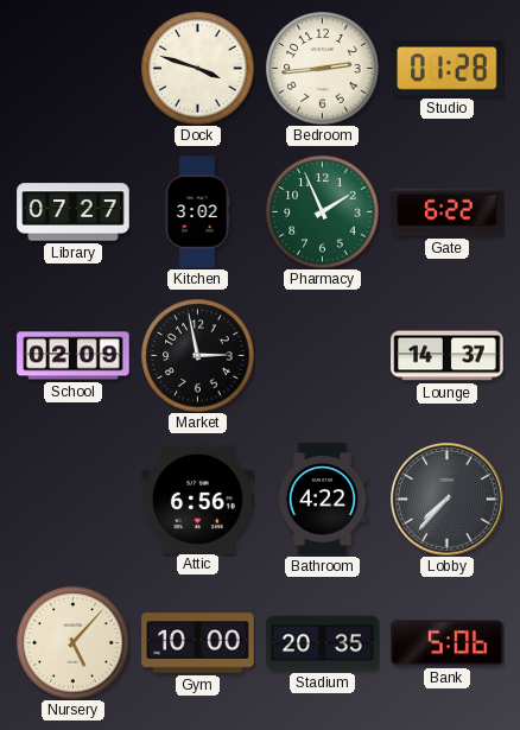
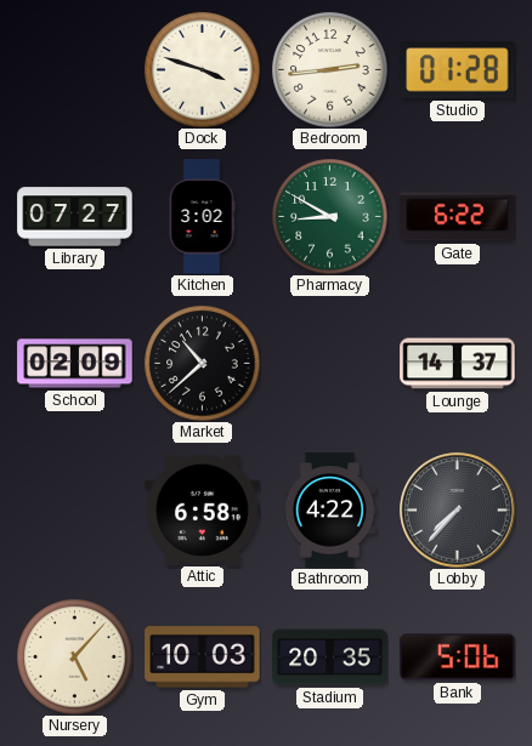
Pharmacy: 1:56 -> 8:50 (329, 216)
Market: 2:58 -> 10:38 (202, 363)
Attic: 6:56 -> 6:58 (203, 509)
Gym: 10:00 -> 10:03 (203, 657)
